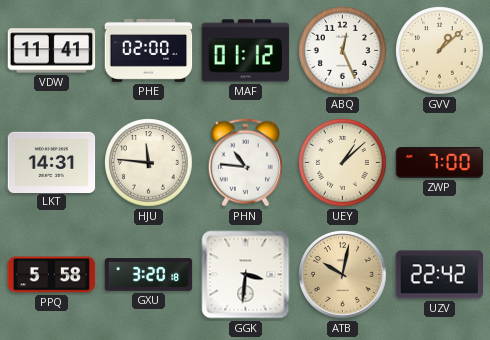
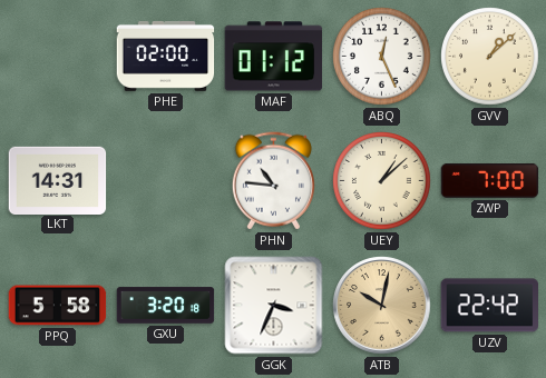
VDW: 11:41 -> none (52, 51)
HJU: 11:46 -> none (149, 163)
GGK: 3:31 -> 3:34 (274, 306)
